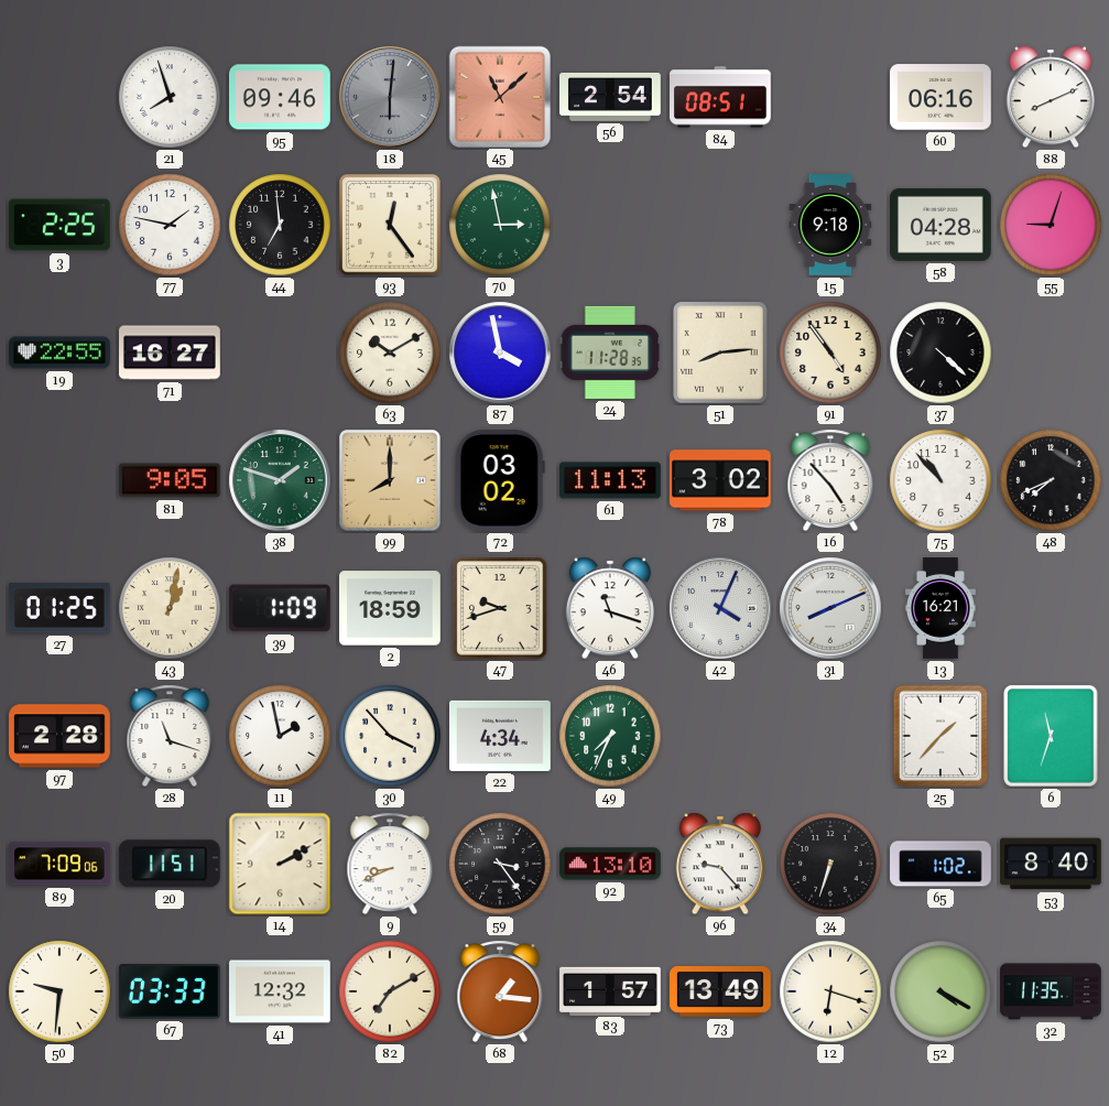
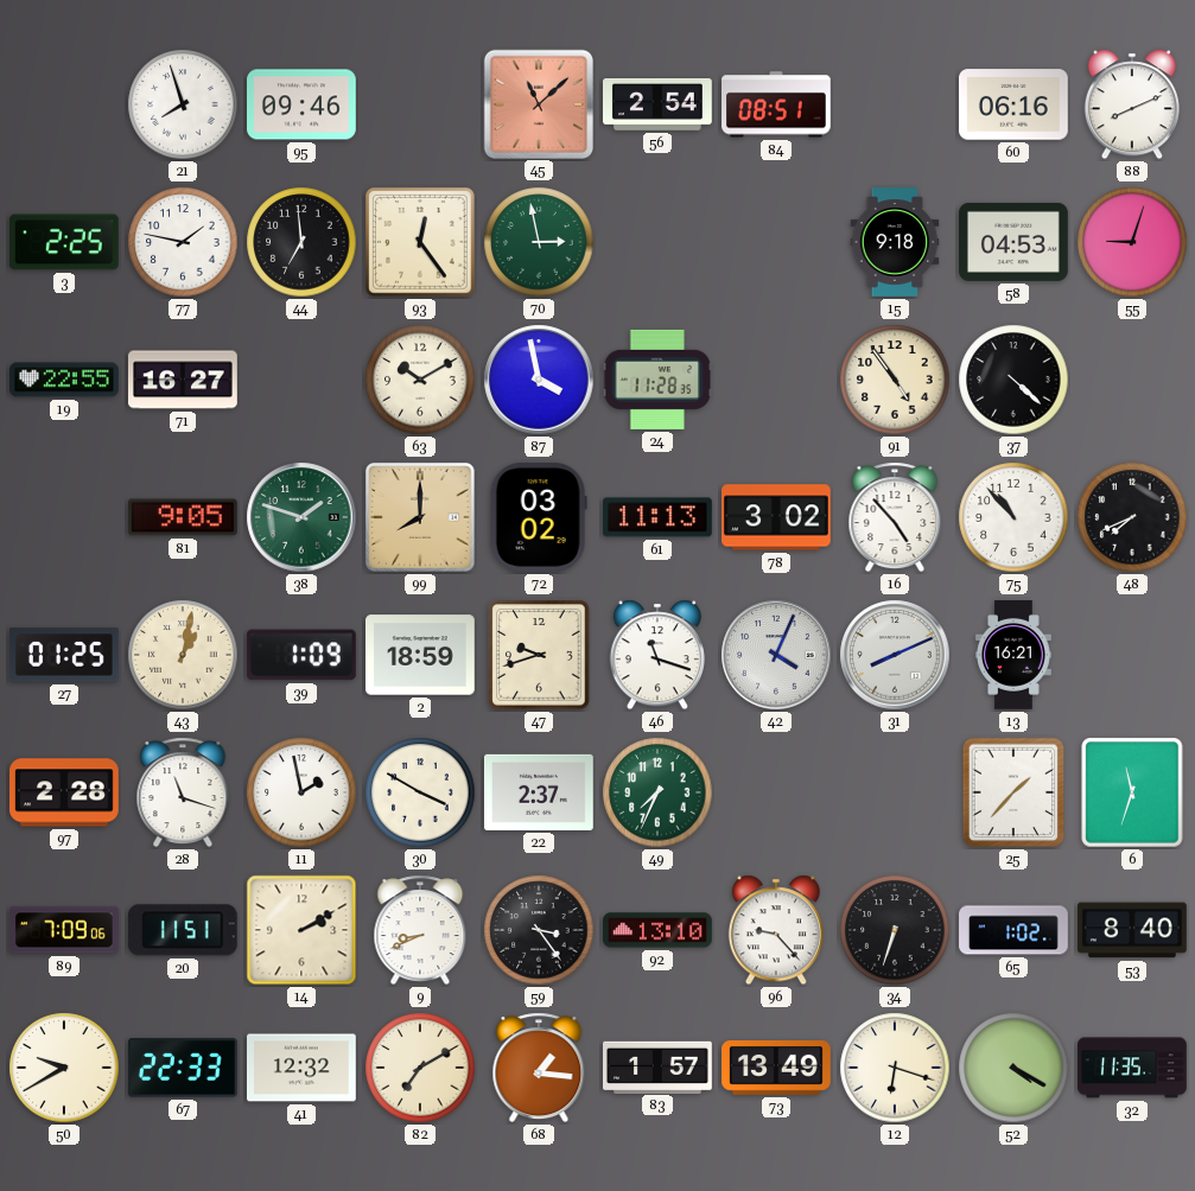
18: 6:01 -> none (390, 97)
58: 04:28 -> 04:53 (1015, 242)
51: 8:14 -> none (720, 353)
30: 3:53 -> 3:50 (420, 792)
22: 4:34 -> 2:37 (540, 792)
50: 9:31 -> 9:40 (64, 1068)
67: 03:33 -> 22:33 (183, 1068)
